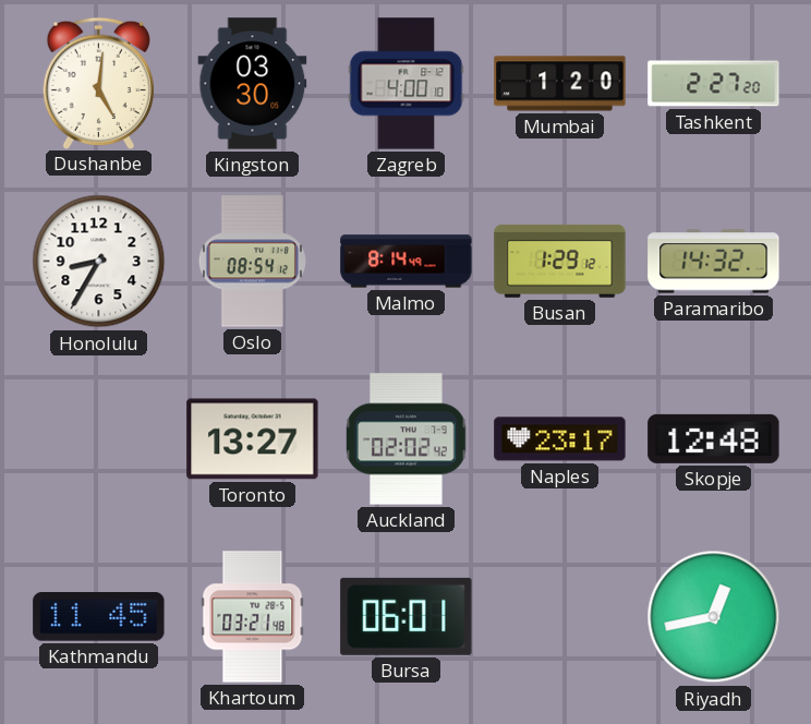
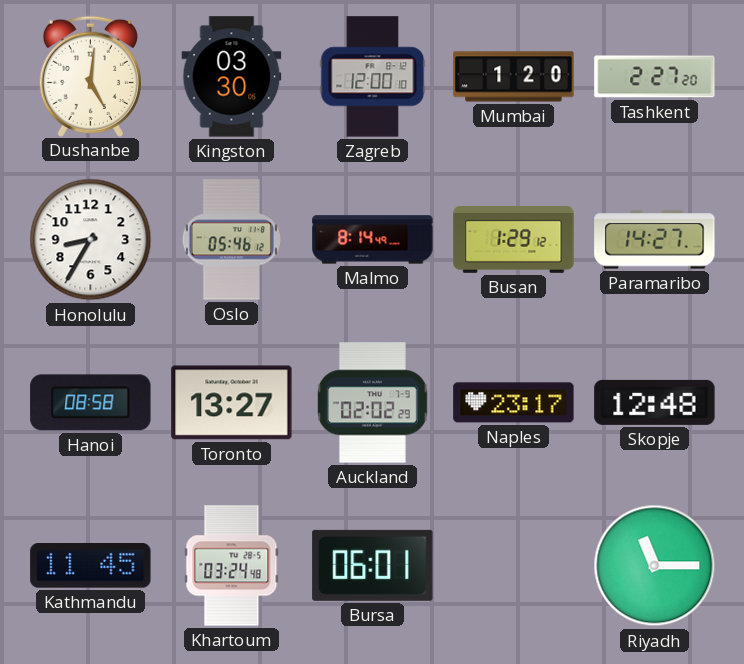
Zagreb: 4:00 -> 12:00 (373, 77)
Oslo: 08:54 -> 05:46 (231, 240)
Paramaribo: 14:32 -> 14:27 (655, 240)
Hanoi: none -> 08:58 (91, 403)
Auckland: 02:02:42 -> 02:02:29 (373, 403)
Khartoum: 03:21 -> 03:24 (232, 566)
Riyadh: 12:43 -> 11:15 (655, 566)
